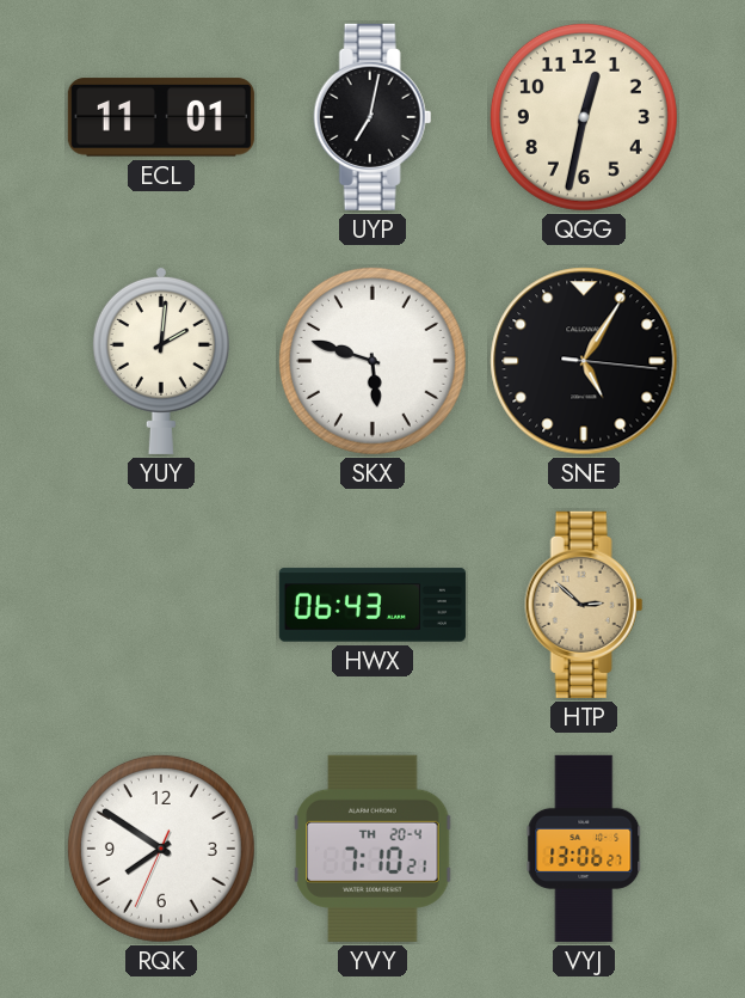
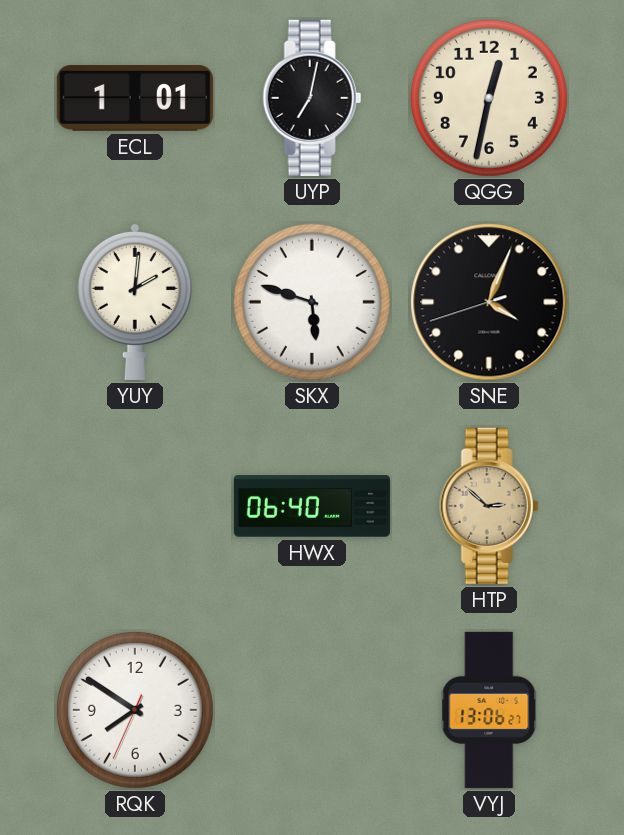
ECL: 11:01 -> 1:01 (135, 98)
SNE: 5:05 -> 4:03 (489, 302)
HWX: 06:43 -> 06:40 (312, 506)
YVY: 7:10 -> none (372, 849)
